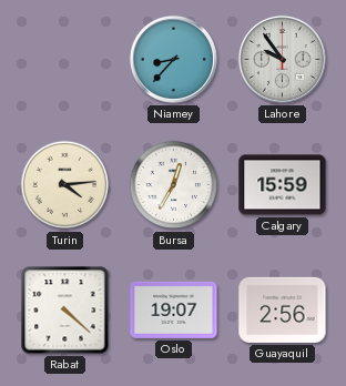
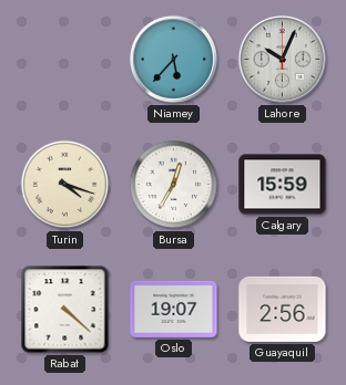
Niamey: 8:37 -> 5:37 (173, 59)
Lahore: 9:54 -> 10:04 (282, 59)
Turin: 4:14 -> 4:18 (65, 185)
